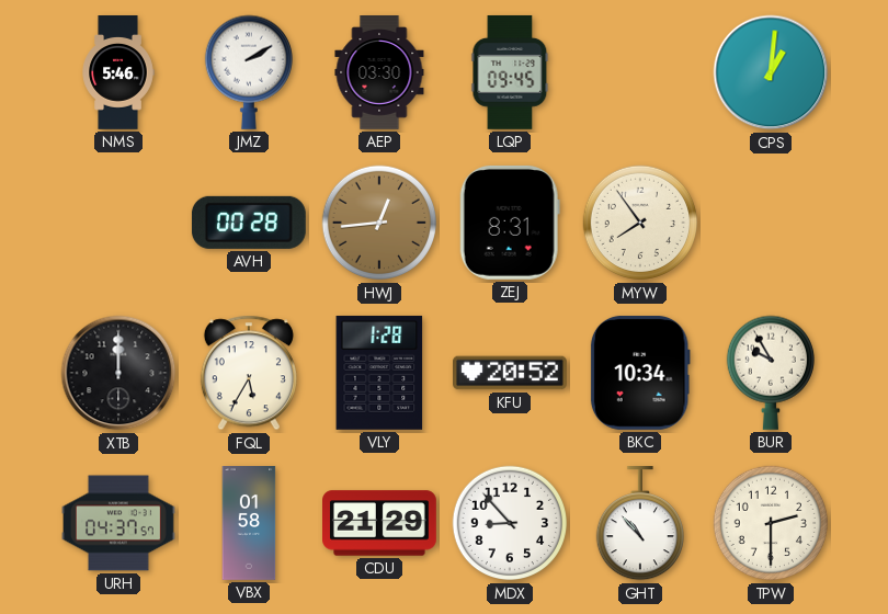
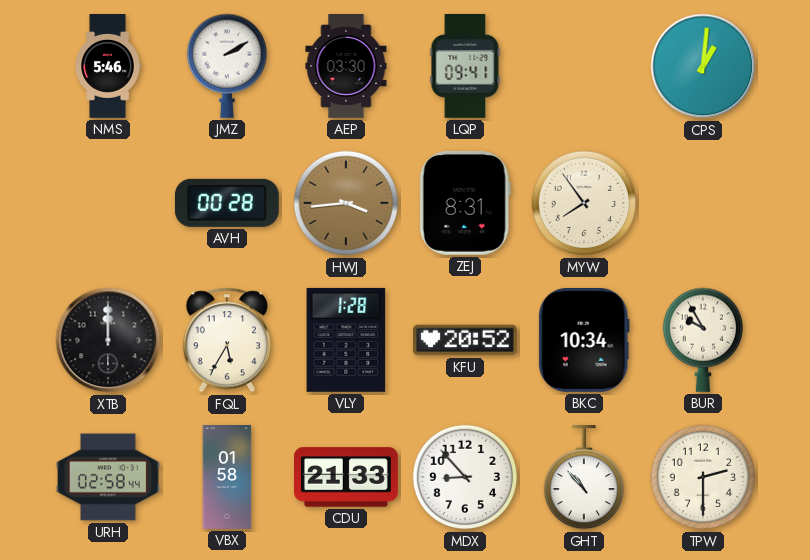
LQP: 09:45 -> 09:41 (465, 66)
HWJ: 12:44 -> 3:44 (346, 203)
URH: 04:37 -> 02:58 (109, 477)
CDU: 21:29 -> 21:33 (347, 477)
